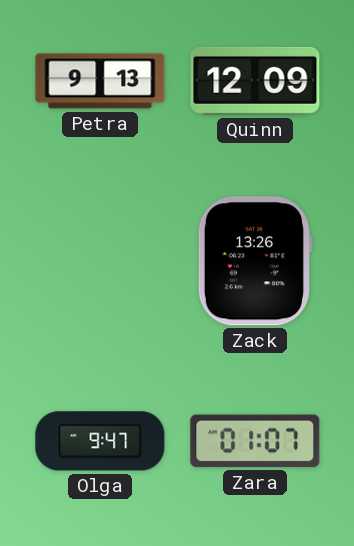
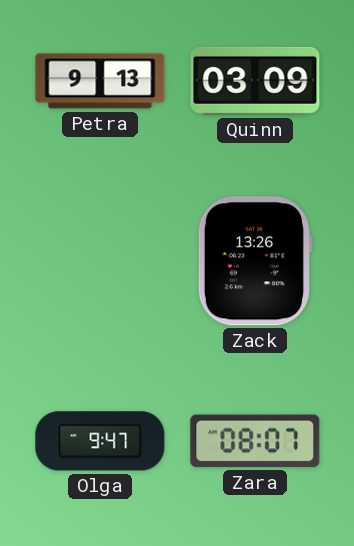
Quinn: 12:09 -> 03:09 (255, 81)
Zara: 01:07 -> 08:07 (255, 441)
